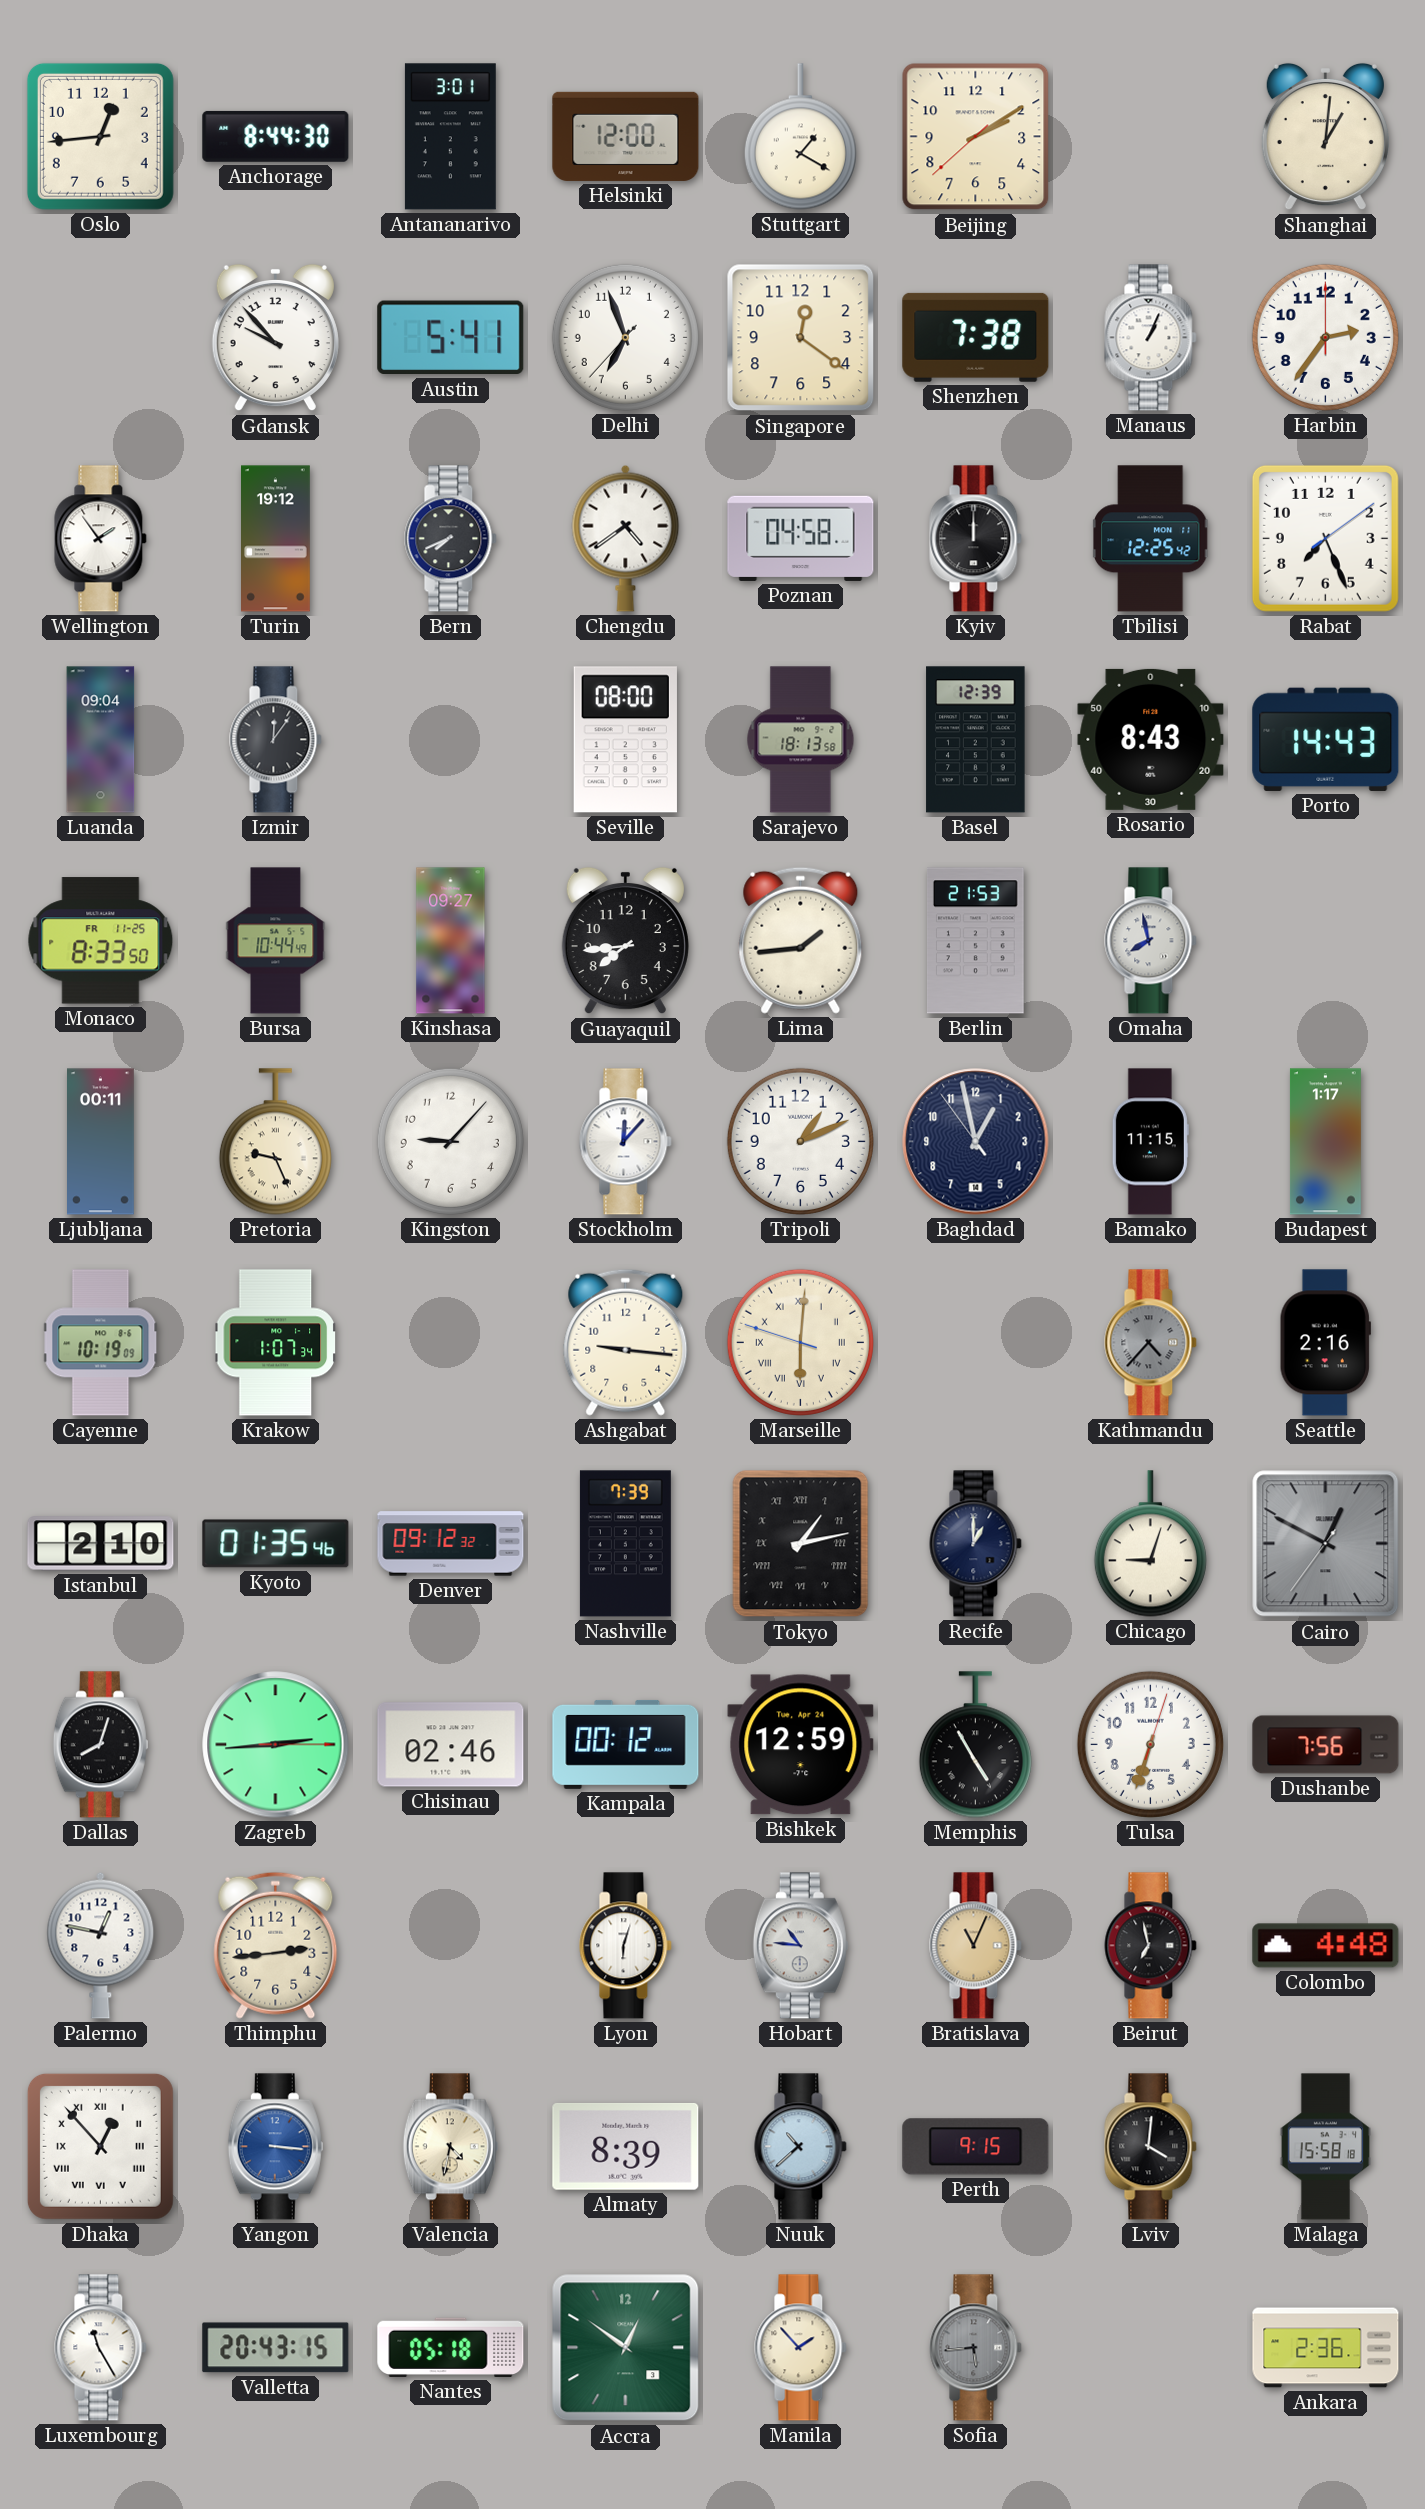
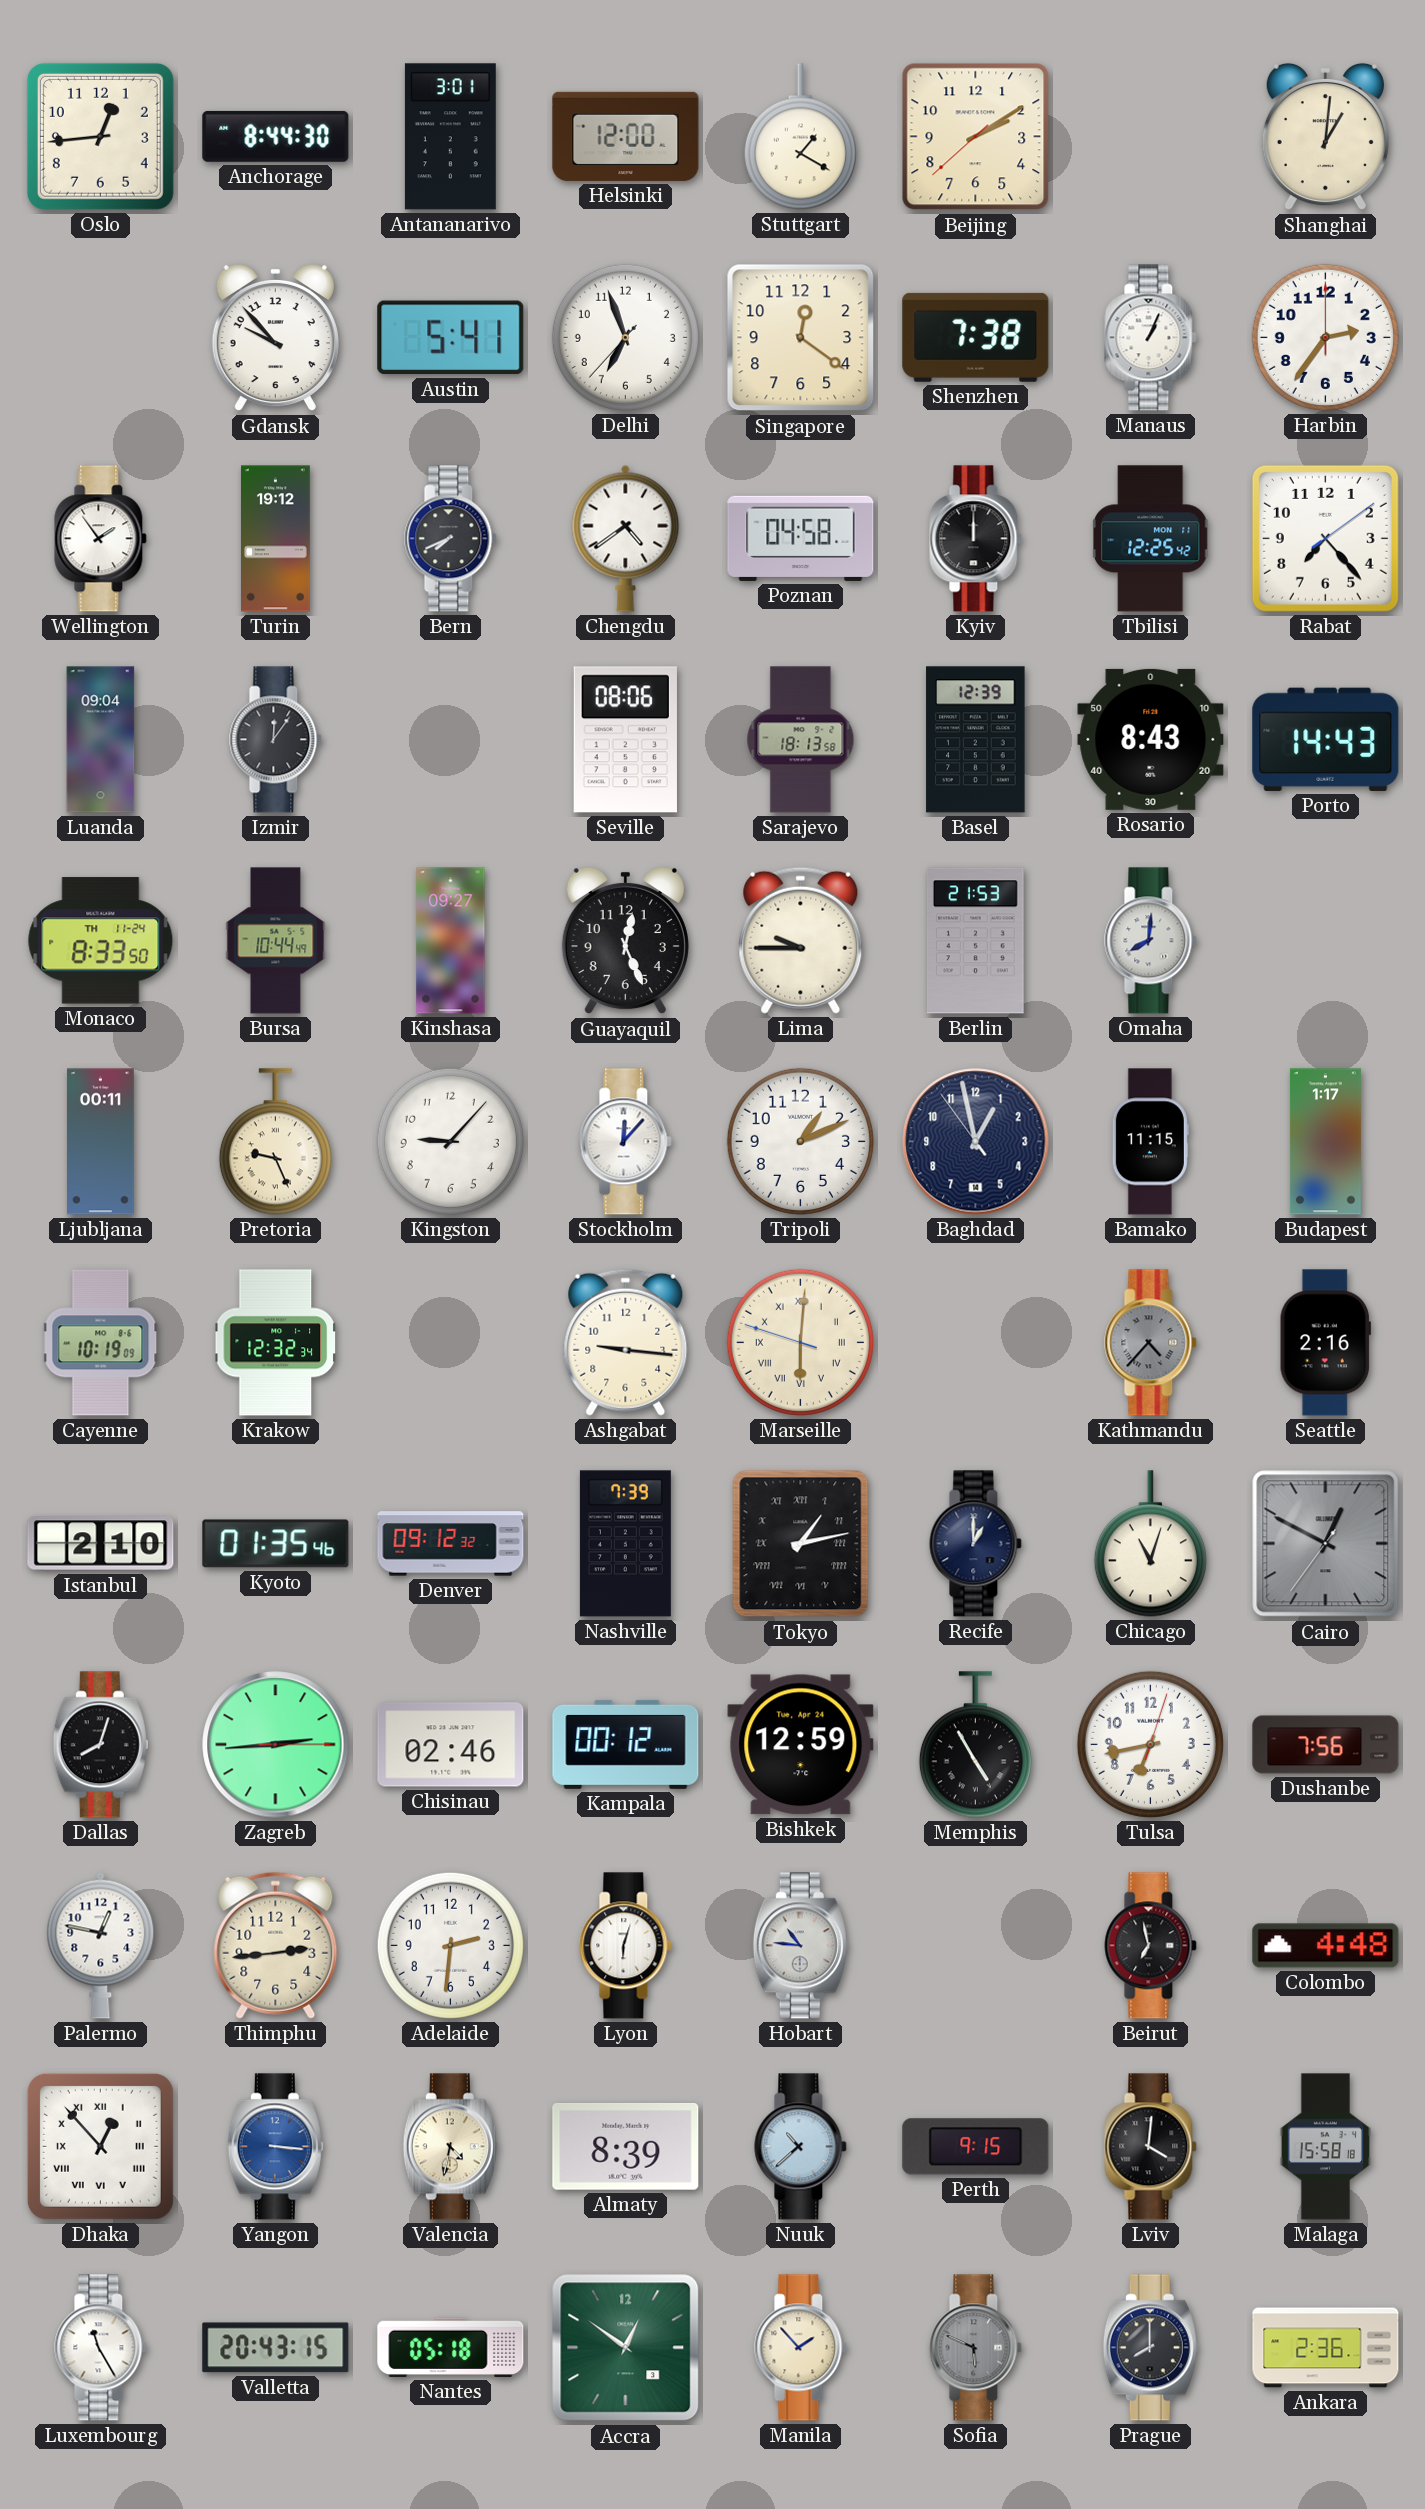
Rabat: 7:26 -> 7:23 (1325, 538)
Seville: 08:00 -> 08:06 (625, 740)
Monaco date: FR 11-25 -> TH 11-24 (101, 941)
Guayaquil: 7:44 -> 12:26 (625, 941)
Lima: 1:44 -> 9:45 (801, 940)
Omaha: 7:58 -> 8:01 (1151, 941)
Krakow: 1:07 -> 12:32 (275, 1343)
Chicago: 9:03 -> 11:03 (1150, 1544)
Tulsa: 6:33 -> 6:43 (1150, 1744)
Adelaide: none -> 2:31 (450, 1945)
Bratislava: 11:04 -> none (976, 1946)
Sofia: 5:44 -> 5:49 (976, 2348)
Prague: none -> 8:00 (1150, 2348)
